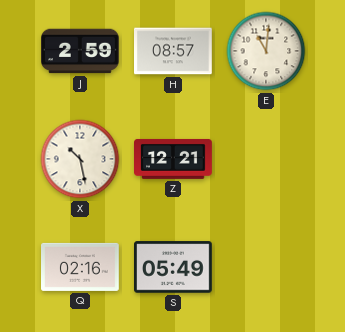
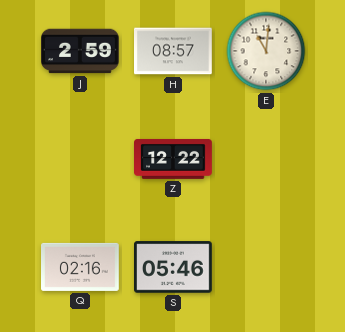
X: 10:28 -> none (80, 159)
Z: 12:21 -> 12:22 (174, 159)
S: 05:49 -> 05:46 (174, 267)
